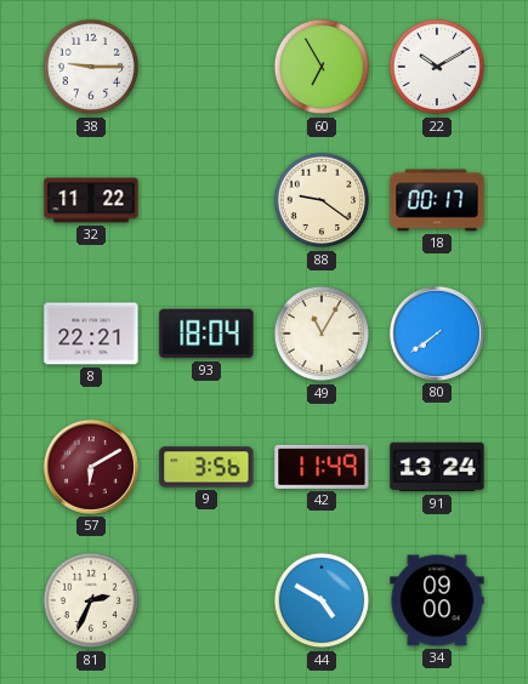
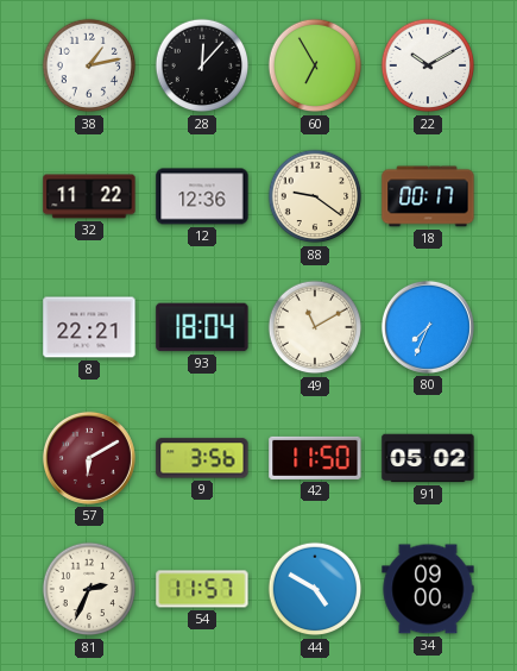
38: 9:15 -> 1:13 (89, 65)
28: none -> 12:07 (202, 65)
12: none -> 12:36 (202, 196)
49: 11:05 -> 11:10 (315, 327)
80: 7:39 -> 7:34 (428, 327)
42: 11:49 -> 11:50 (315, 458)
91: 13:24 -> 05:02 (428, 458)
54: none -> 11:57 (202, 589)
